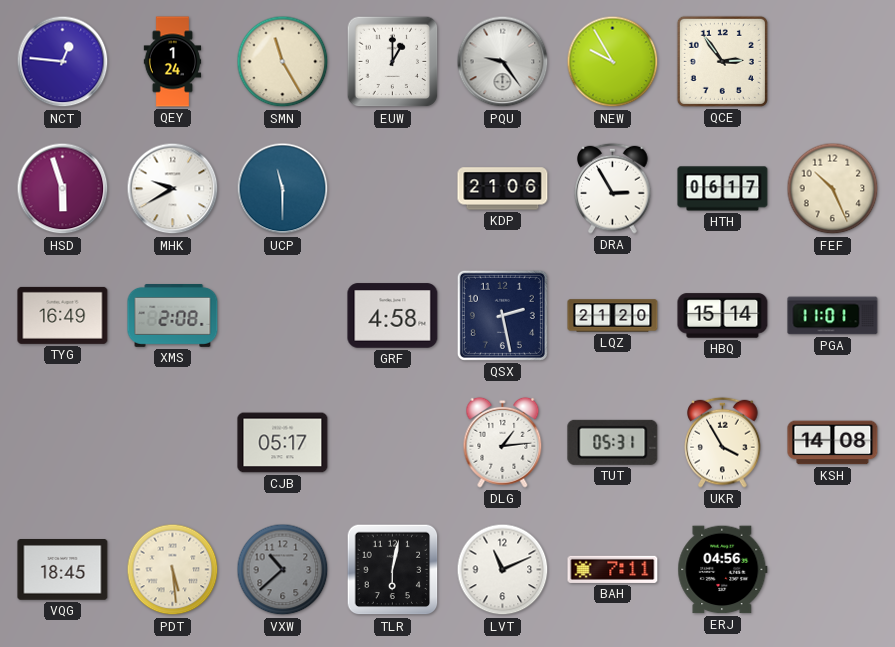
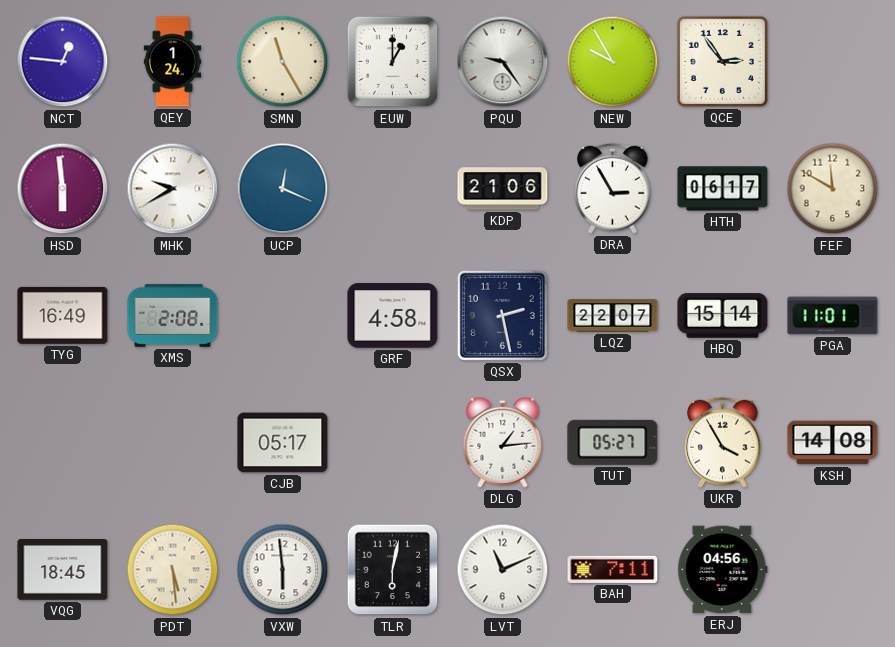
HSD: 5:57 -> 5:59 (63, 189)
UCP: 11:30 -> 12:19 (283, 189)
FEF: 10:26 -> 11:50 (833, 189)
LQZ: 21:20 -> 22:07 (613, 316)
TUT: 05:31 -> 05:27 (613, 442)
VXW: 10:38 -> 5:59 (283, 570)
VXW dial: grey -> white (283, 570)
